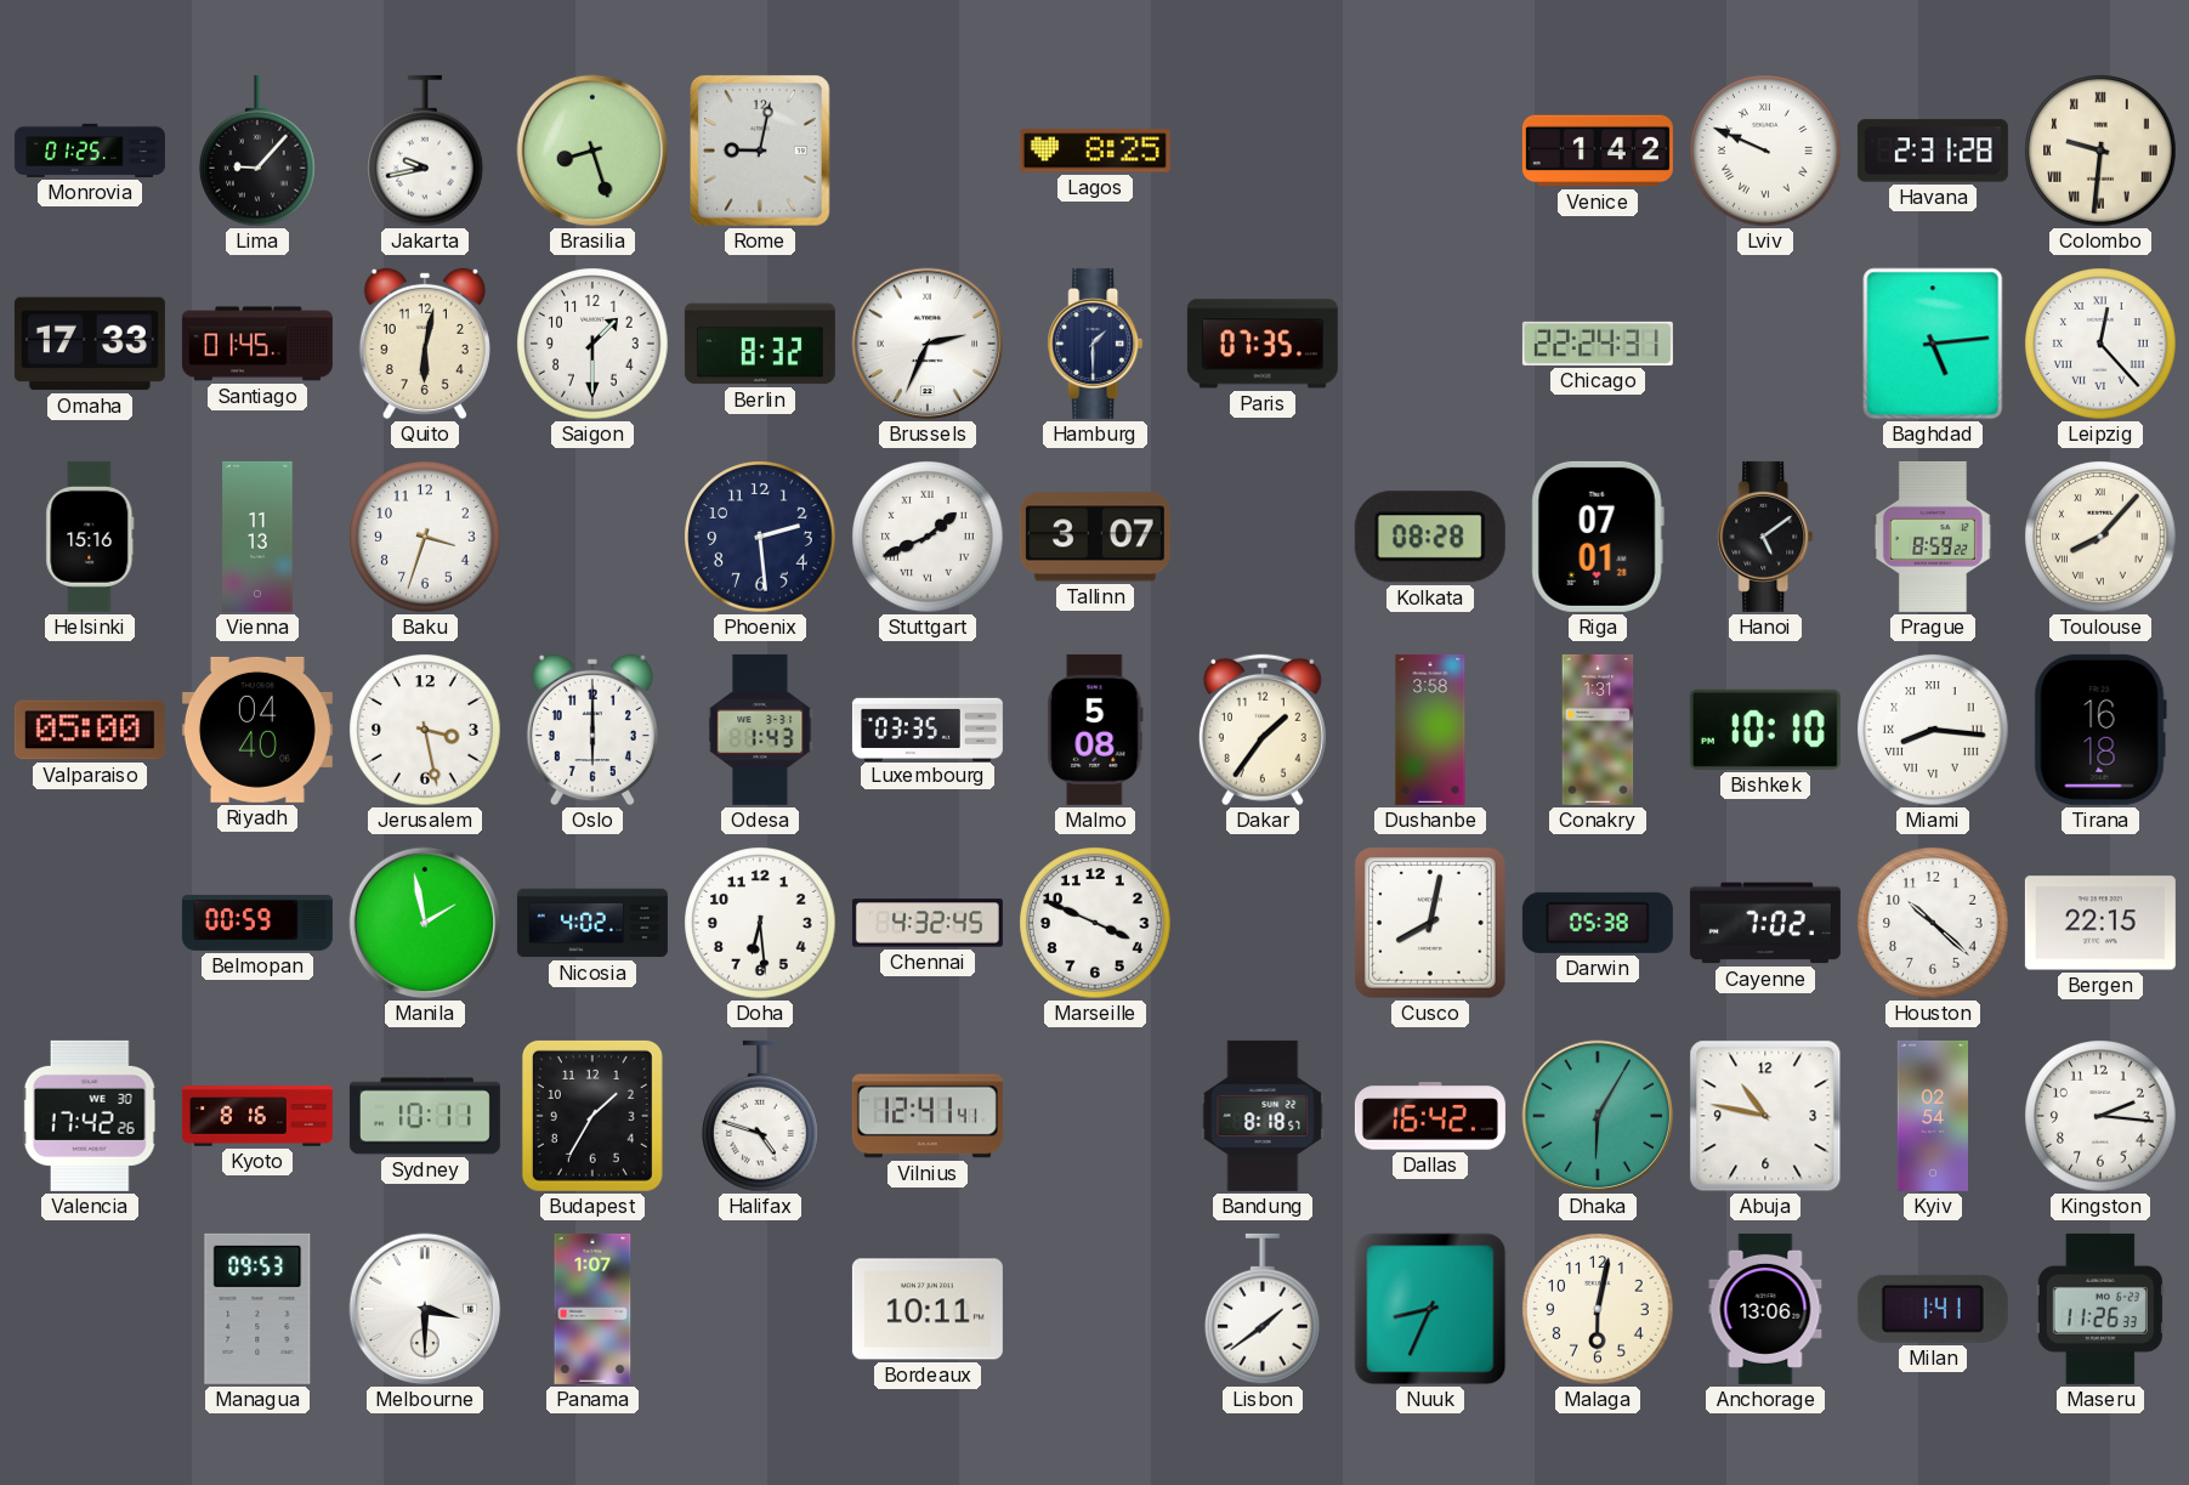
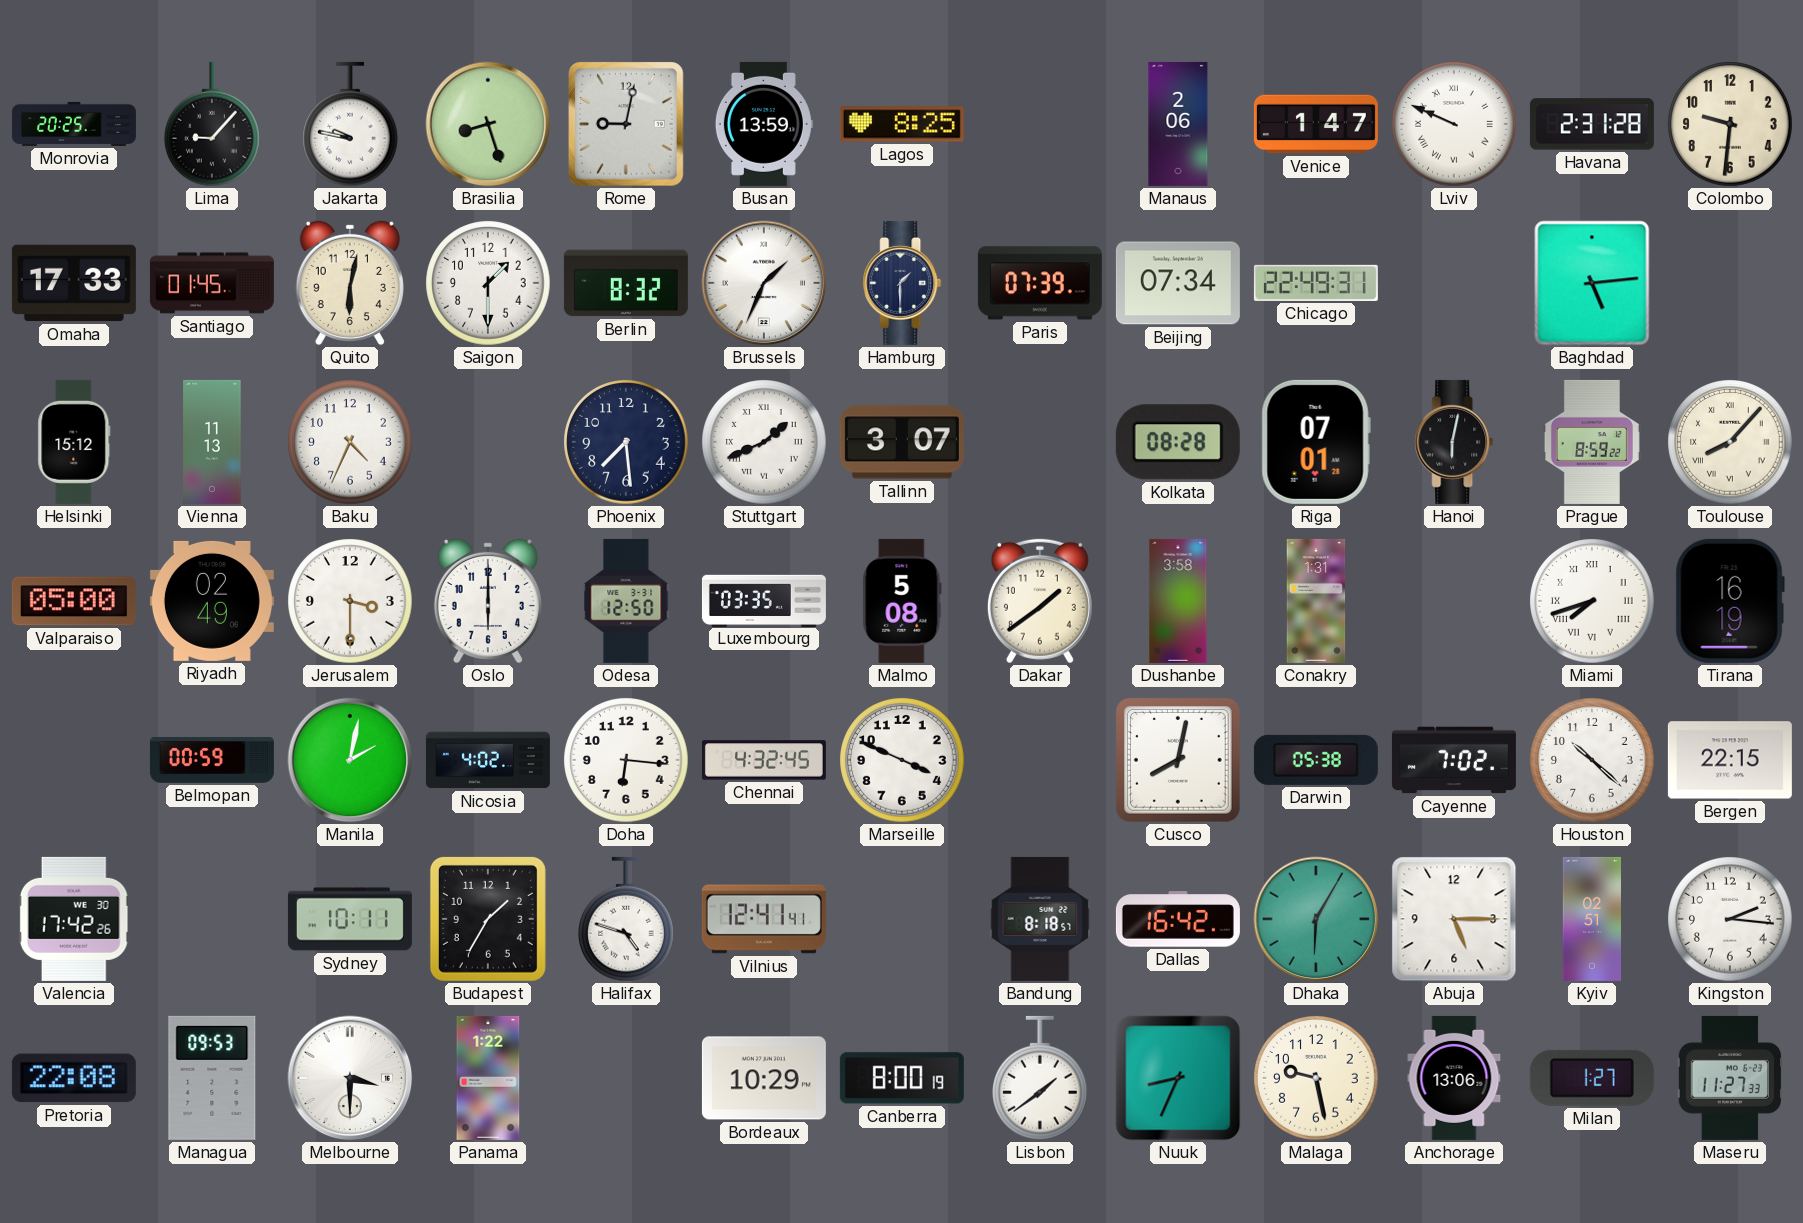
Monrovia: 01:25 -> 20:25 (74, 124)
Jakarta: 9:43 -> 9:47 (351, 124)
Busan: none -> 13:59 (764, 124)
Manaus: none -> 2:06 (1178, 124)
Venice: 1:42 -> 1:47 (1316, 124)
Colombo numerals: Roman -> Arabic (1730, 124)
Brussels: 2:34 -> 1:34 (764, 283)
Paris: 07:35 -> 07:39 (1040, 283)
Beijing: none -> 07:34 (1178, 283)
Chicago: 22:24 -> 22:49 (1316, 283)
Leipzig: 12:23 -> none (2100, 344)
Helsinki: 15:16 -> 15:12 (74, 442)
Baku: 3:33 -> 4:34 (350, 442)
Phoenix: 2:29 -> 7:29 (626, 442)
Hanoi: 5:09 -> 6:02 (1454, 442)
Riyadh: 04:40 -> 02:49 (212, 601)
Jerusalem: 3:28 -> 3:30 (350, 601)
Odesa: 1:43 -> 12:50 (626, 601)
Dakar: 1:36 -> 1:39 (1040, 601)
Bishkek: 10:10 -> none (1765, 730)
Miami: 8:16 -> 7:42 (1592, 601)
Tirana: 16:18 -> 16:19 (1730, 601)
Manila: 1:58 -> 2:02 (350, 760)
Doha: 6:29 -> 6:16 (626, 760)
Kyoto: 8:16 -> none (257, 1116)
Abuja: 10:47 -> 5:15 (1454, 919)
Kyiv: 02:54 -> 02:51 (1591, 919)
Pretoria: none -> 22:08 (74, 1078)
Panama: 1:07 -> 1:22 (488, 1078)
Bordeaux: 10:11 -> 10:29 (764, 1078)
Canberra: none -> 8:00 (902, 1078)
Malaga: 6:02 -> 9:28 (1316, 1078)
Milan: 1:41 -> 1:27 (1592, 1078)
Maseru: 11:26 -> 11:27 (1730, 1078)
